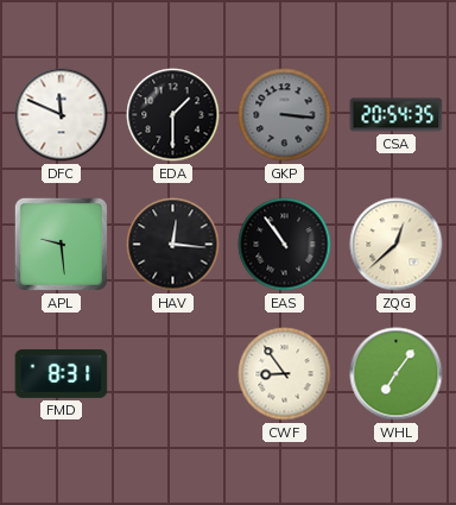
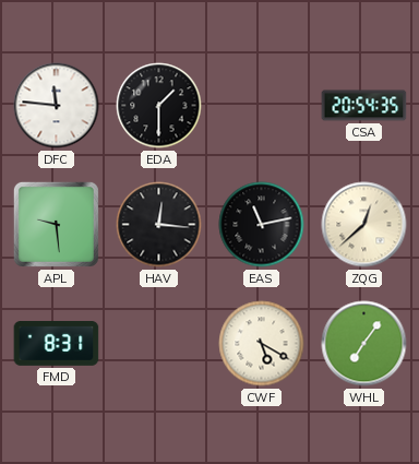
DFC: 11:49 -> 11:46 (57, 106)
GKP: 3:16 -> none (285, 115)
EAS: 10:54 -> 11:13 (262, 225)
CWF: 8:54 -> 5:20 (262, 344)
